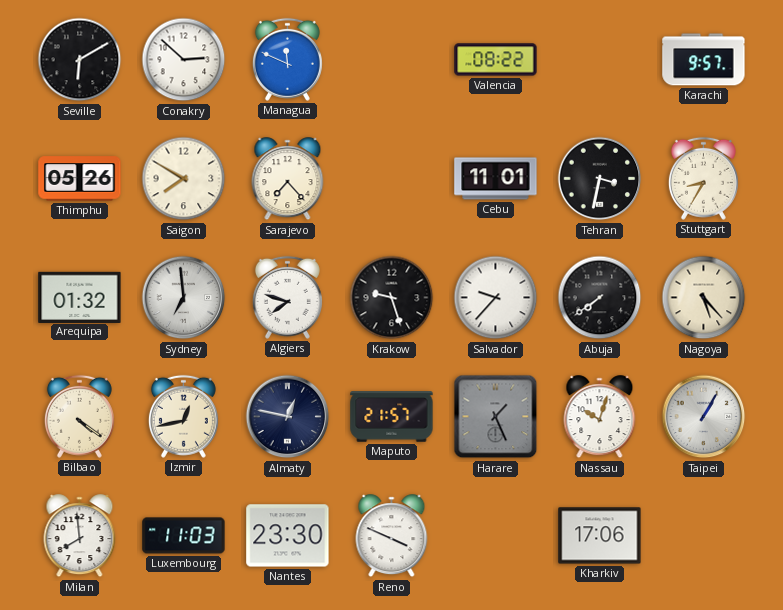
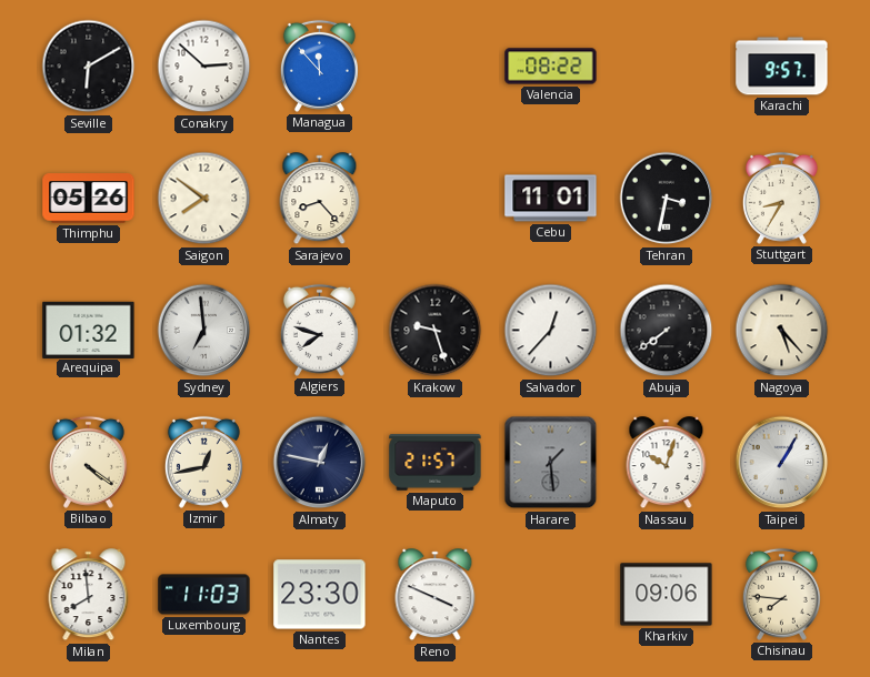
Managua: 11:49 -> 11:53 (319, 65)
Saigon: 7:50 -> 7:51 (204, 199)
Sarajevo: 7:23 -> 8:23 (320, 199)
Salvador: 9:37 -> 12:37 (551, 331)
Harare: 1:26 -> 1:29 (551, 463)
Kharkiv: 17:06 -> 09:06 (667, 595)
Chisinau: none -> 7:46 (781, 594)
